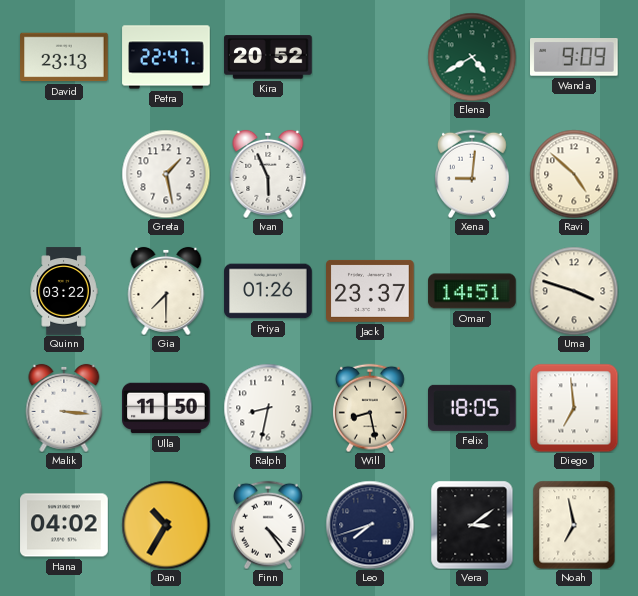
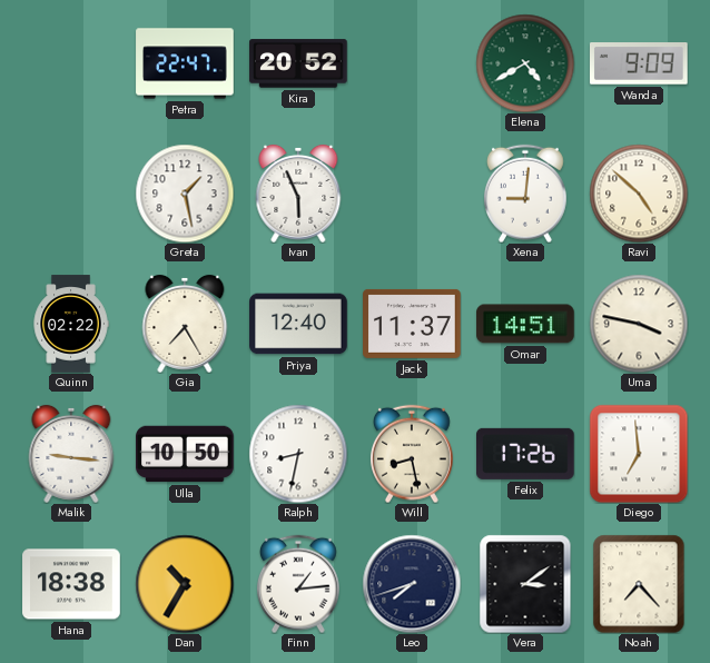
David: 23:13 -> none (64, 57)
Quinn: 03:22 -> 02:22 (71, 324)
Gia: 7:30 -> 7:25 (185, 324)
Priya: 01:26 -> 12:40 (298, 324)
Jack: 23:37 -> 11:37 (412, 324)
Uma: 3:48 -> 3:47 (639, 324)
Malik: 3:16 -> 9:16 (71, 454)
Ulla: 11:50 -> 10:50 (185, 454)
Felix: 18:05 -> 17:26 (526, 454)
Hana: 04:02 -> 18:38 (71, 584)
Finn: 4:24 -> 1:14 (298, 584)
Noah: 6:58 -> 7:23 (639, 584)
